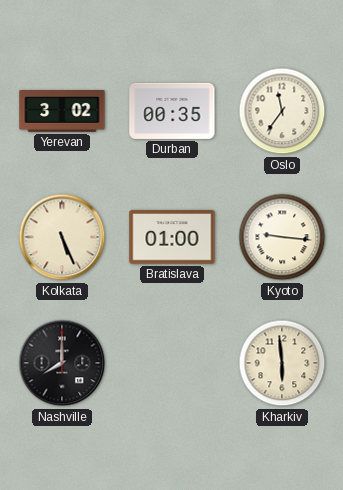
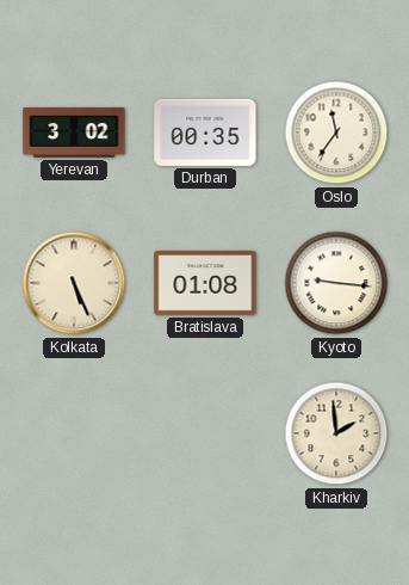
Bratislava: 01:00 -> 01:08 (205, 283)
Nashville: 8:00 -> none (62, 363)
Kharkiv: 5:59 -> 1:59 (336, 433)
